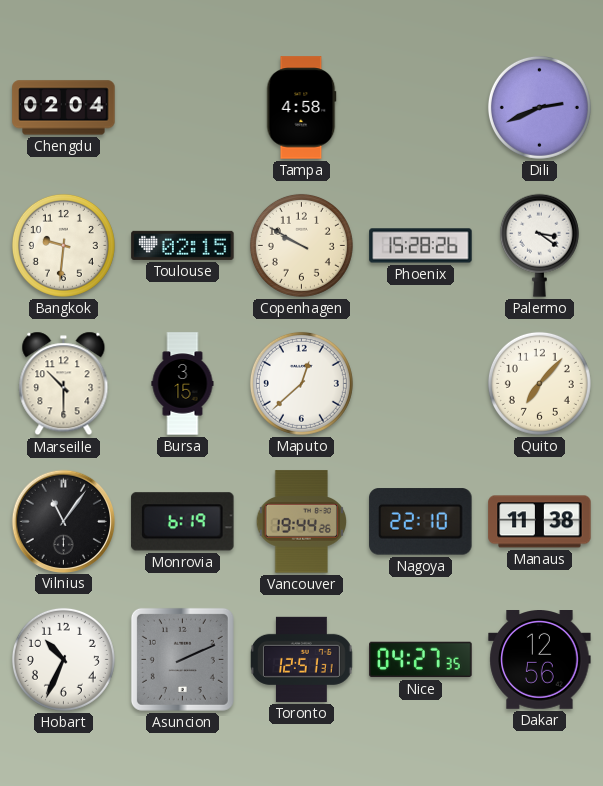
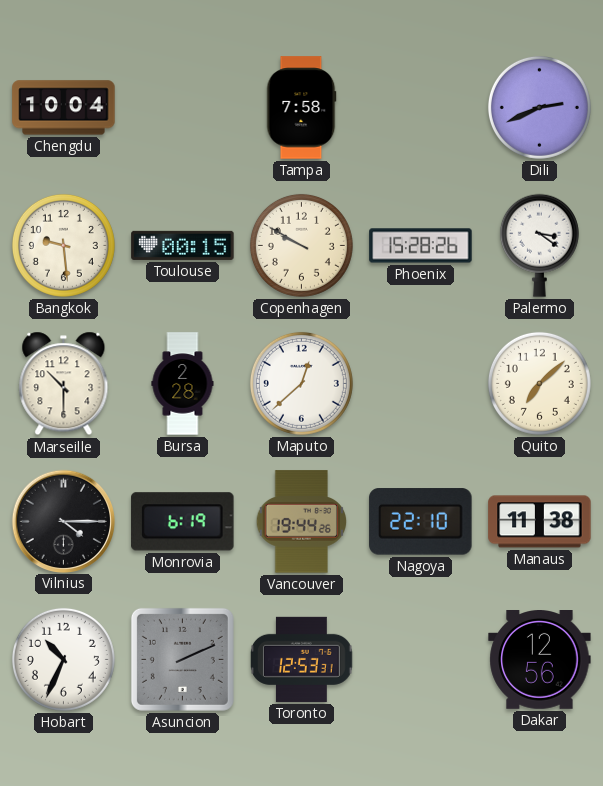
Chengdu: 02:04 -> 10:04 (64, 108)
Tampa: 4:58 -> 7:58 (301, 108)
Bangkok: 9:31 -> 9:29 (63, 245)
Toulouse: 02:15 -> 00:15 (183, 245)
Bursa: 3:15 -> 2:28 (183, 384)
Quito: 7:07 -> 7:08 (539, 383)
Vilnius: 11:06 -> 4:15 (63, 521)
Toronto: 12:51 -> 12:53 (302, 659)
Nice: 04:27 -> none (421, 660)
